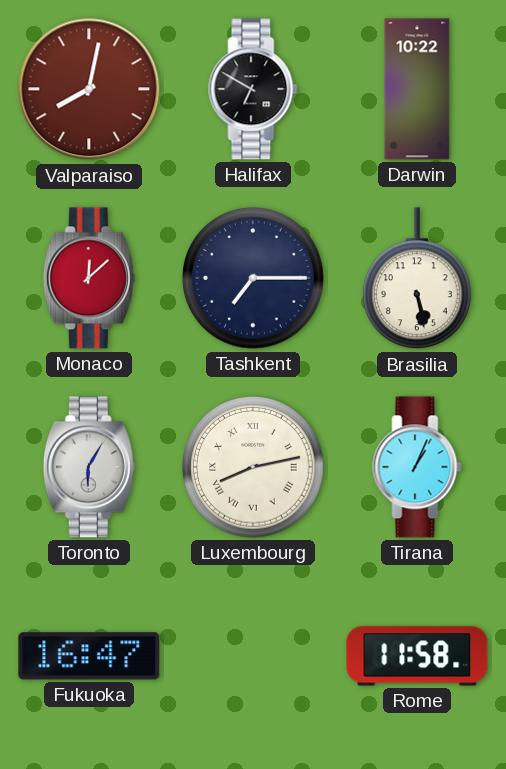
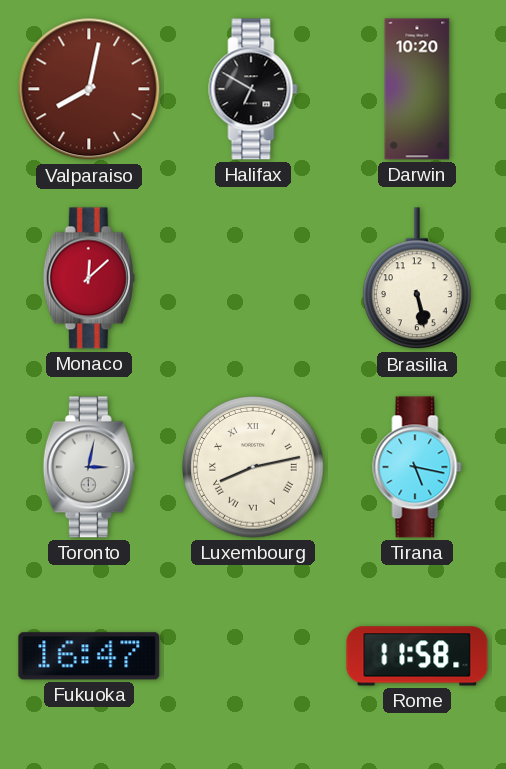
Darwin: 10:22 -> 10:20 (417, 89)
Tashkent: 7:15 -> none (253, 278)
Toronto: 6:05 -> 3:02 (89, 467)
Tirana: 1:04 -> 5:17 (417, 467)
